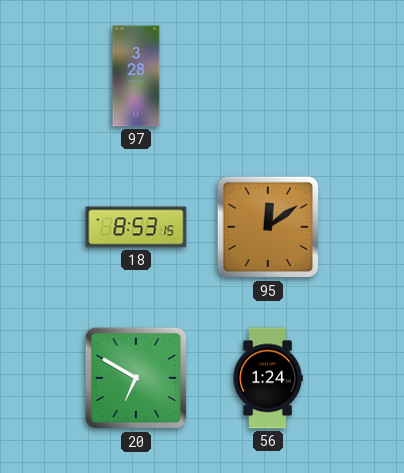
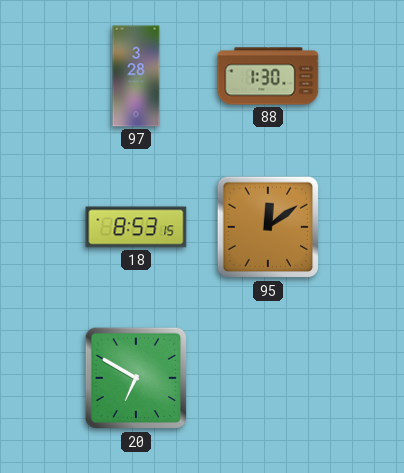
88: none -> 1:30 (268, 76)
56: 1:24 -> none (268, 378)
